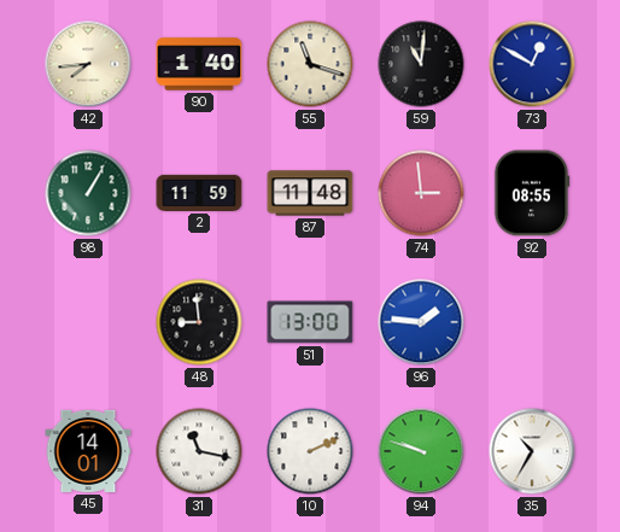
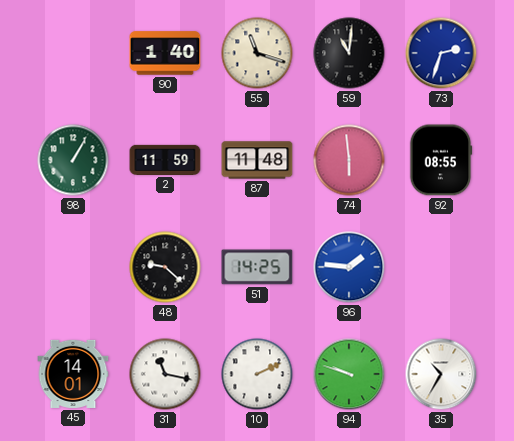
42: 7:44 -> none (88, 64)
73: 12:50 -> 2:33 (441, 53)
74: 2:59 -> 5:59 (349, 160)
48: 8:59 -> 9:22 (165, 267)
51: 13:00 -> 14:25 (257, 267)
